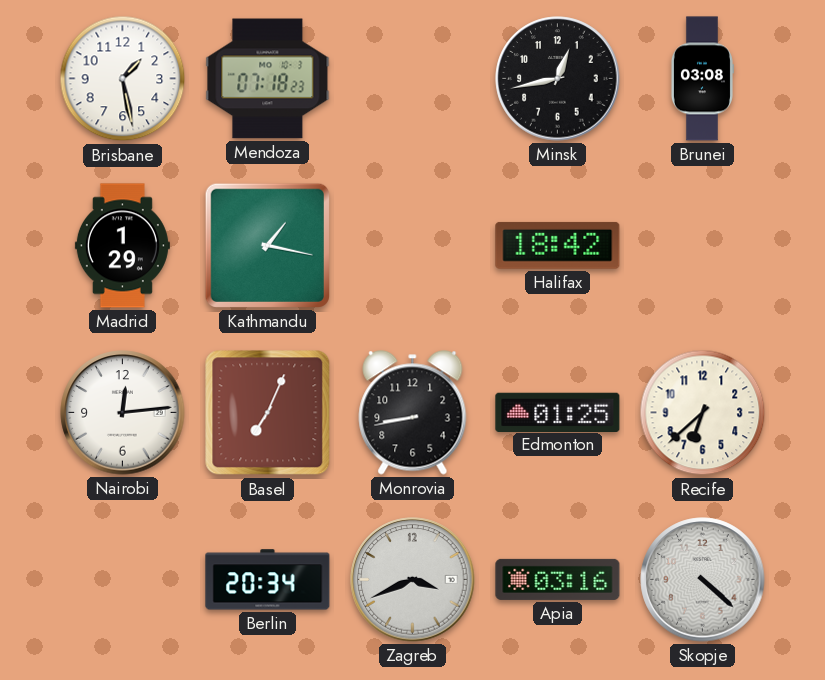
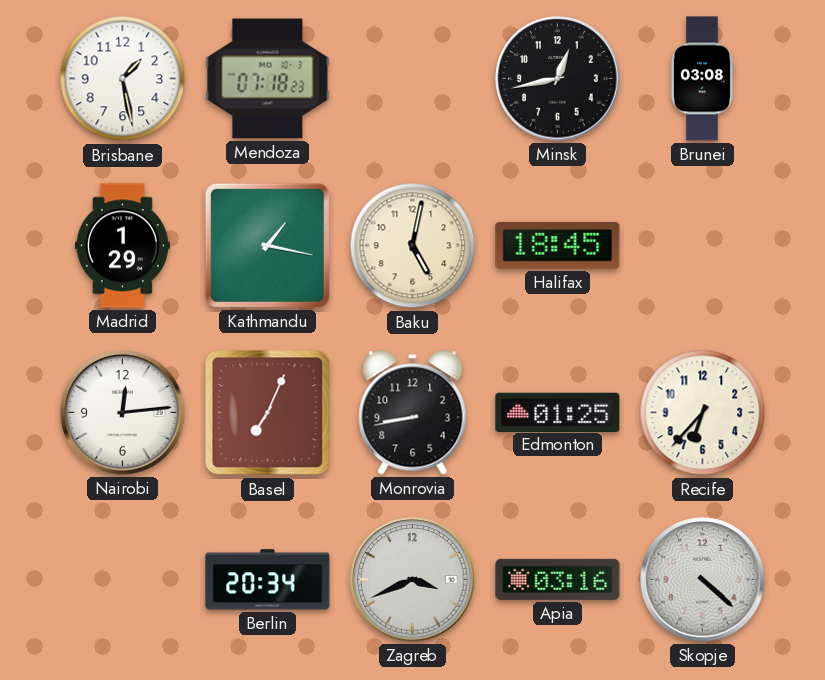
Baku: none -> 5:02 (413, 246)
Halifax: 18:42 -> 18:45 (558, 245)
Recife: 6:38 -> 6:37 (703, 413)
